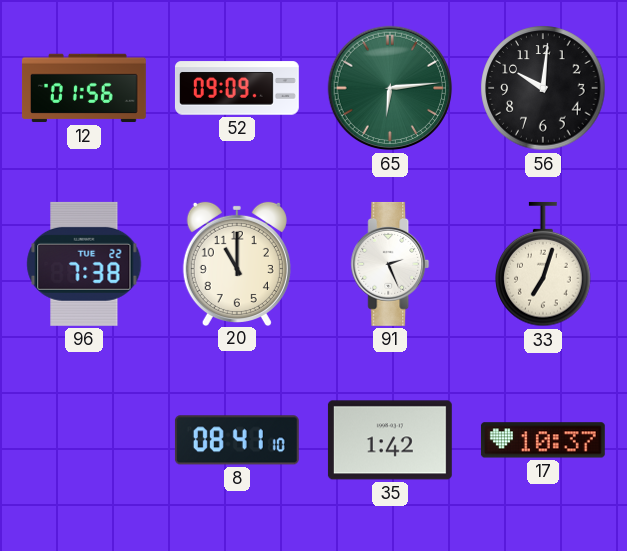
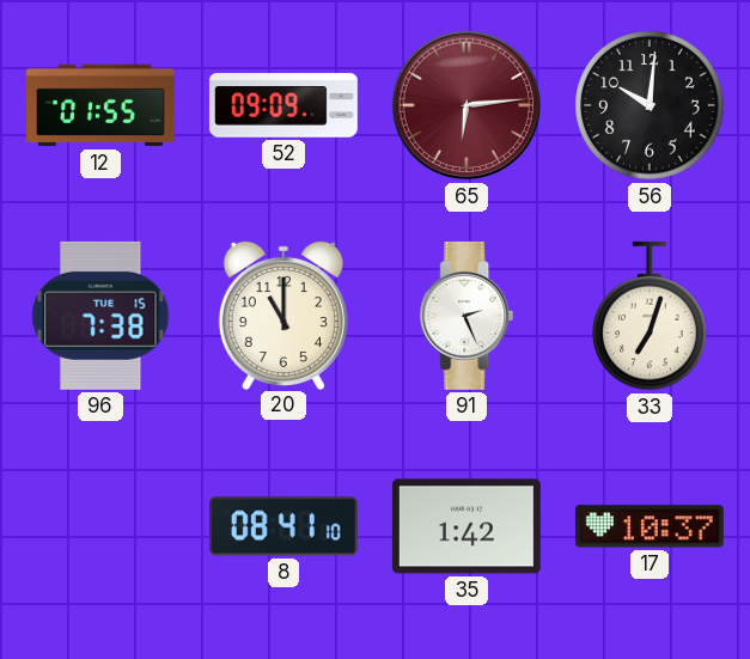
12: 01:56 -> 01:55 (100, 105)
65 dial: green -> burgundy (467, 105)
96 date: TUE 22 -> TUE 15 (100, 316)
